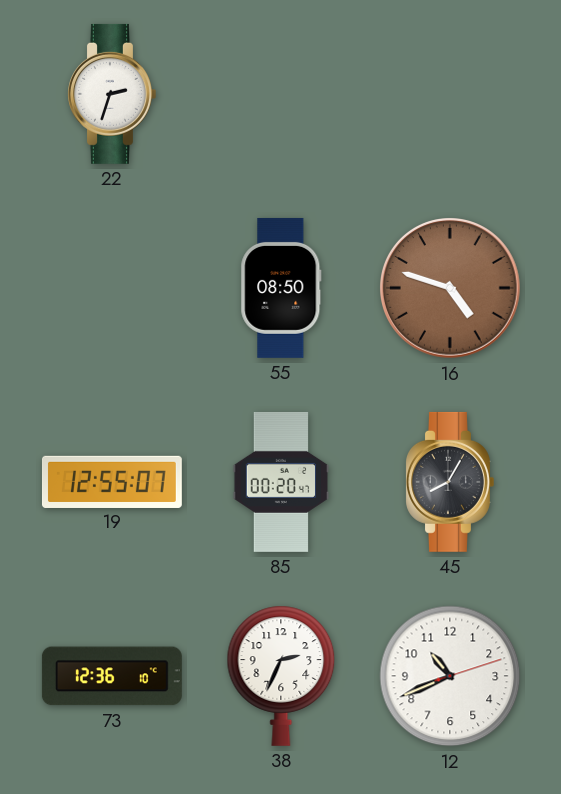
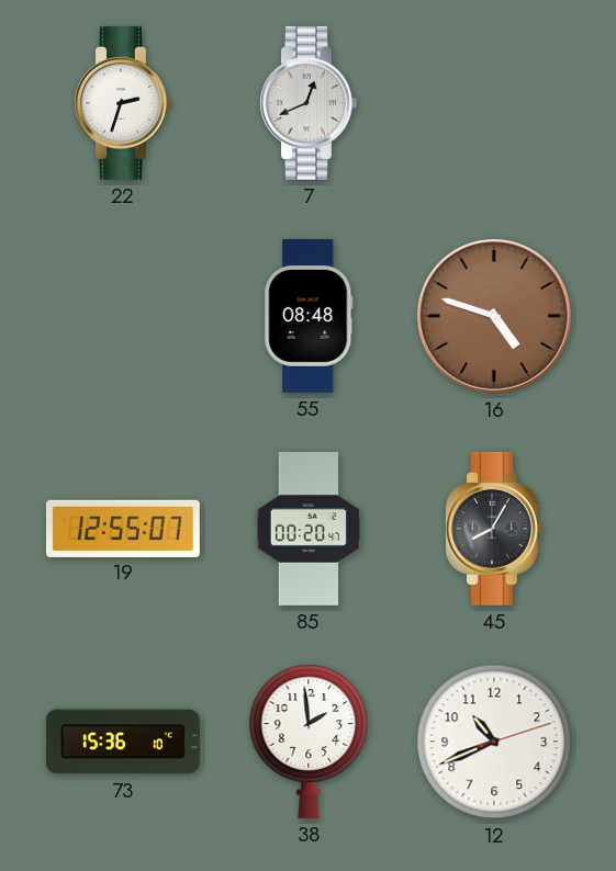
7: none -> 12:41 (309, 103)
55: 08:50 -> 08:48 (309, 316)
73: 12:36 -> 15:36 (123, 742)
38: 2:34 -> 1:59 (309, 742)
